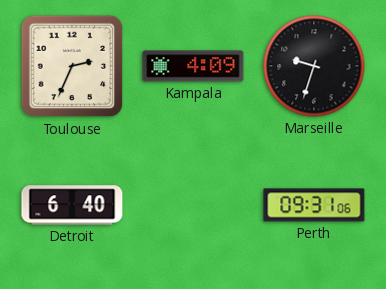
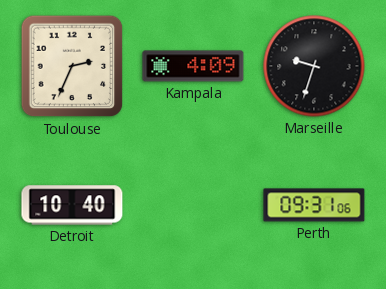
Detroit: 6:40 -> 10:40 (72, 205)
